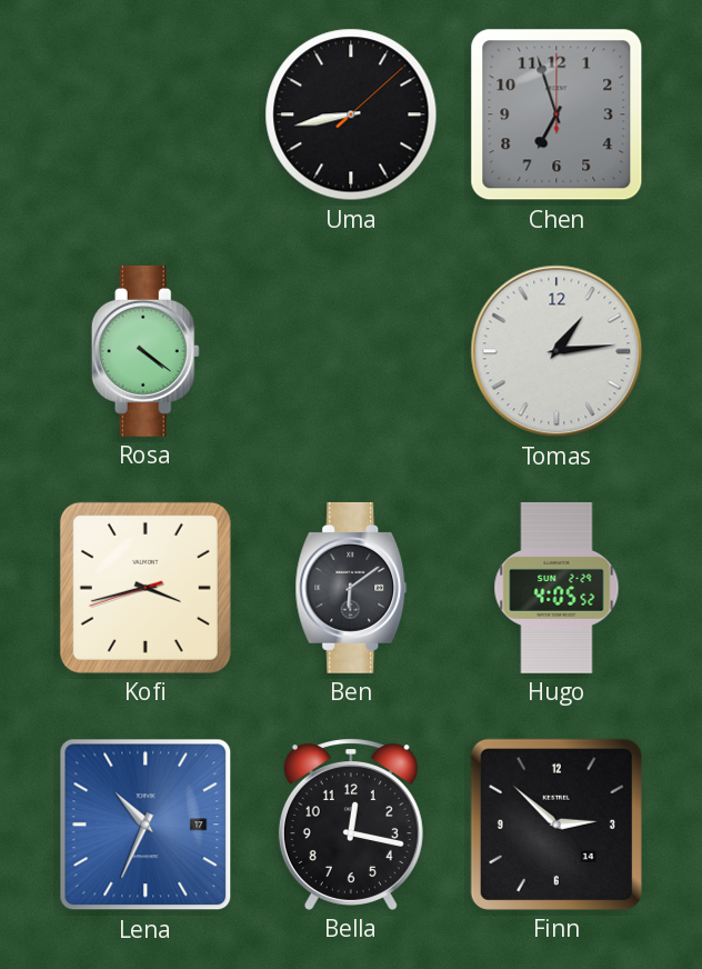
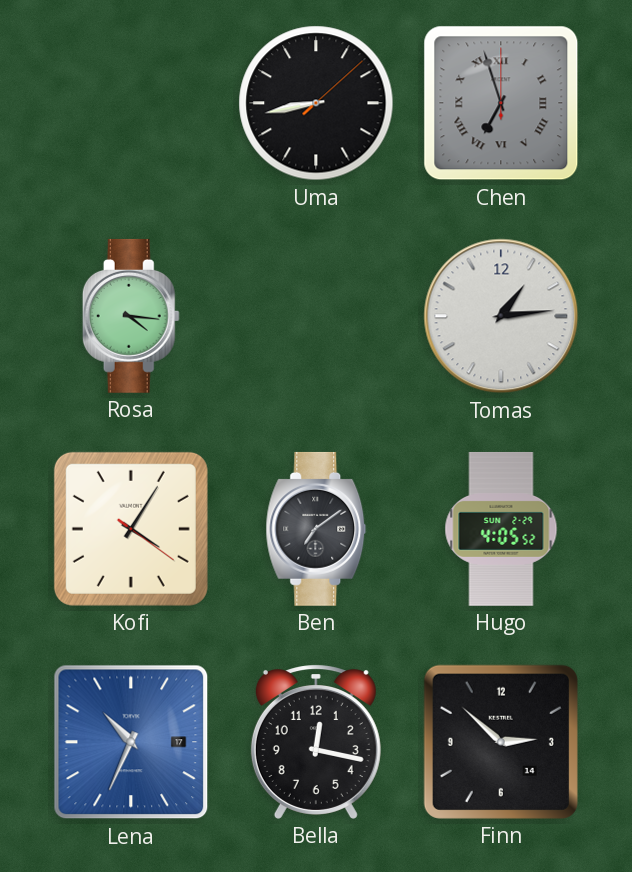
Chen numerals: Arabic -> Roman (501, 103)
Rosa: 4:21 -> 4:16 (131, 316)
Kofi: 3:42 -> 4:05 (131, 529)
Ben: 6:09 -> 7:09 (316, 529)
